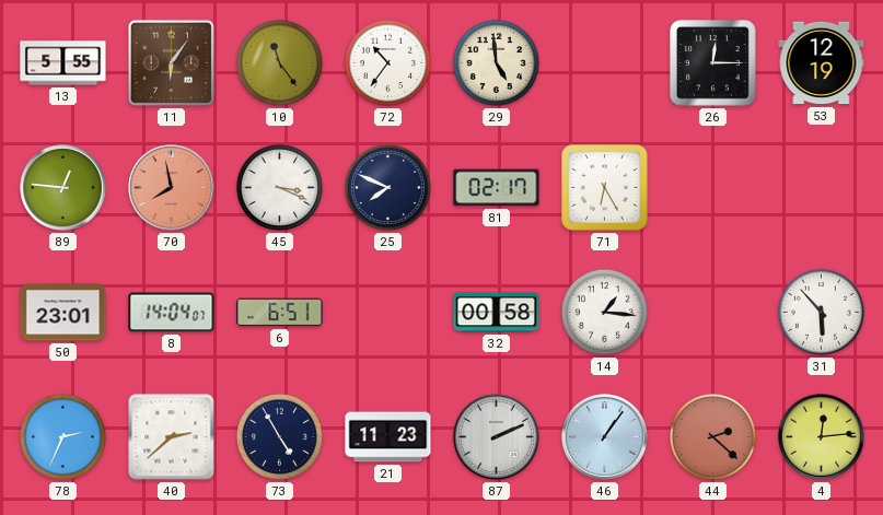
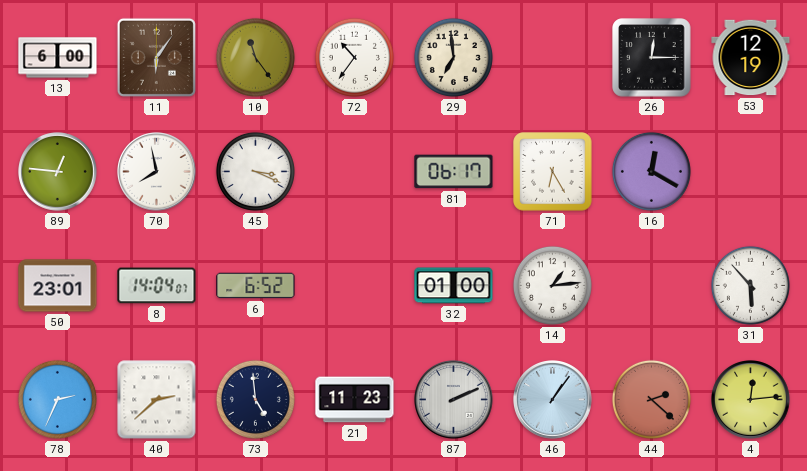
13: 5:55 -> 6:00 (58, 58)
29: 4:59 -> 6:59 (453, 57)
70 dial: salmon -> white (157, 172)
25: 7:49 -> none (387, 187)
81: 02:17 -> 06:17 (454, 172)
16: none -> 12:20 (651, 171)
6: 6:51 -> 6:52 (256, 286)
32: 00:58 -> 01:00 (454, 286)
14: 1:16 -> 1:14 (552, 285)
73: 4:55 -> 4:59 (255, 399)
